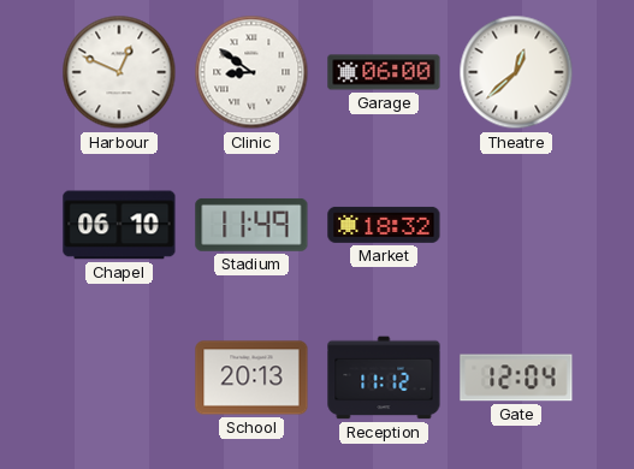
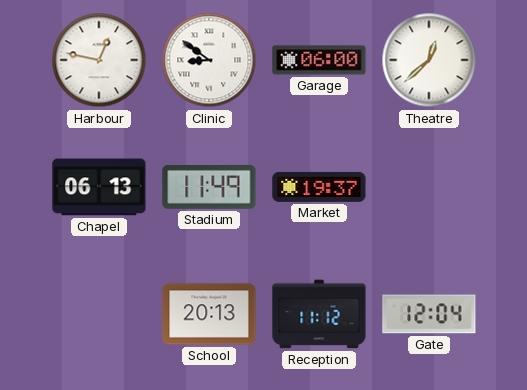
Harbour: 12:49 -> 12:47 (99, 60)
Chapel: 06:10 -> 06:13 (99, 187)
Market: 18:32 -> 19:37 (319, 187)
